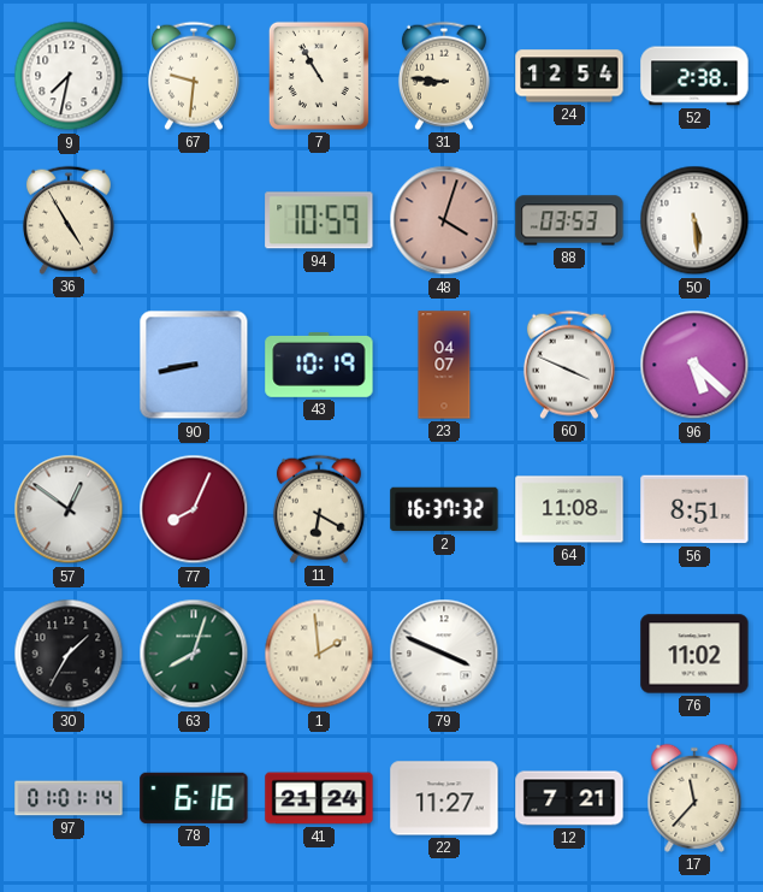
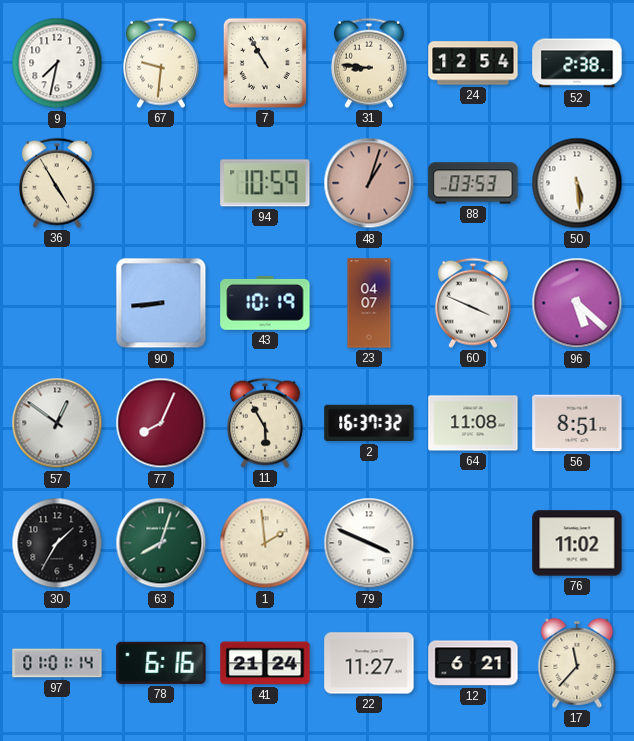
48: 4:03 -> 1:03 (369, 183)
90: 8:43 -> 8:44 (161, 303)
11: 6:20 -> 5:55 (265, 423)
12: 7:21 -> 6:21 (473, 663)
